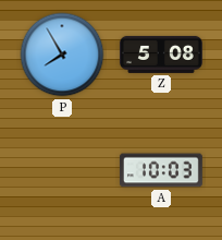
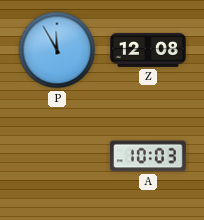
P: 7:55 -> 11:55 (57, 50)
Z: 5:08 -> 12:08 (148, 50)
